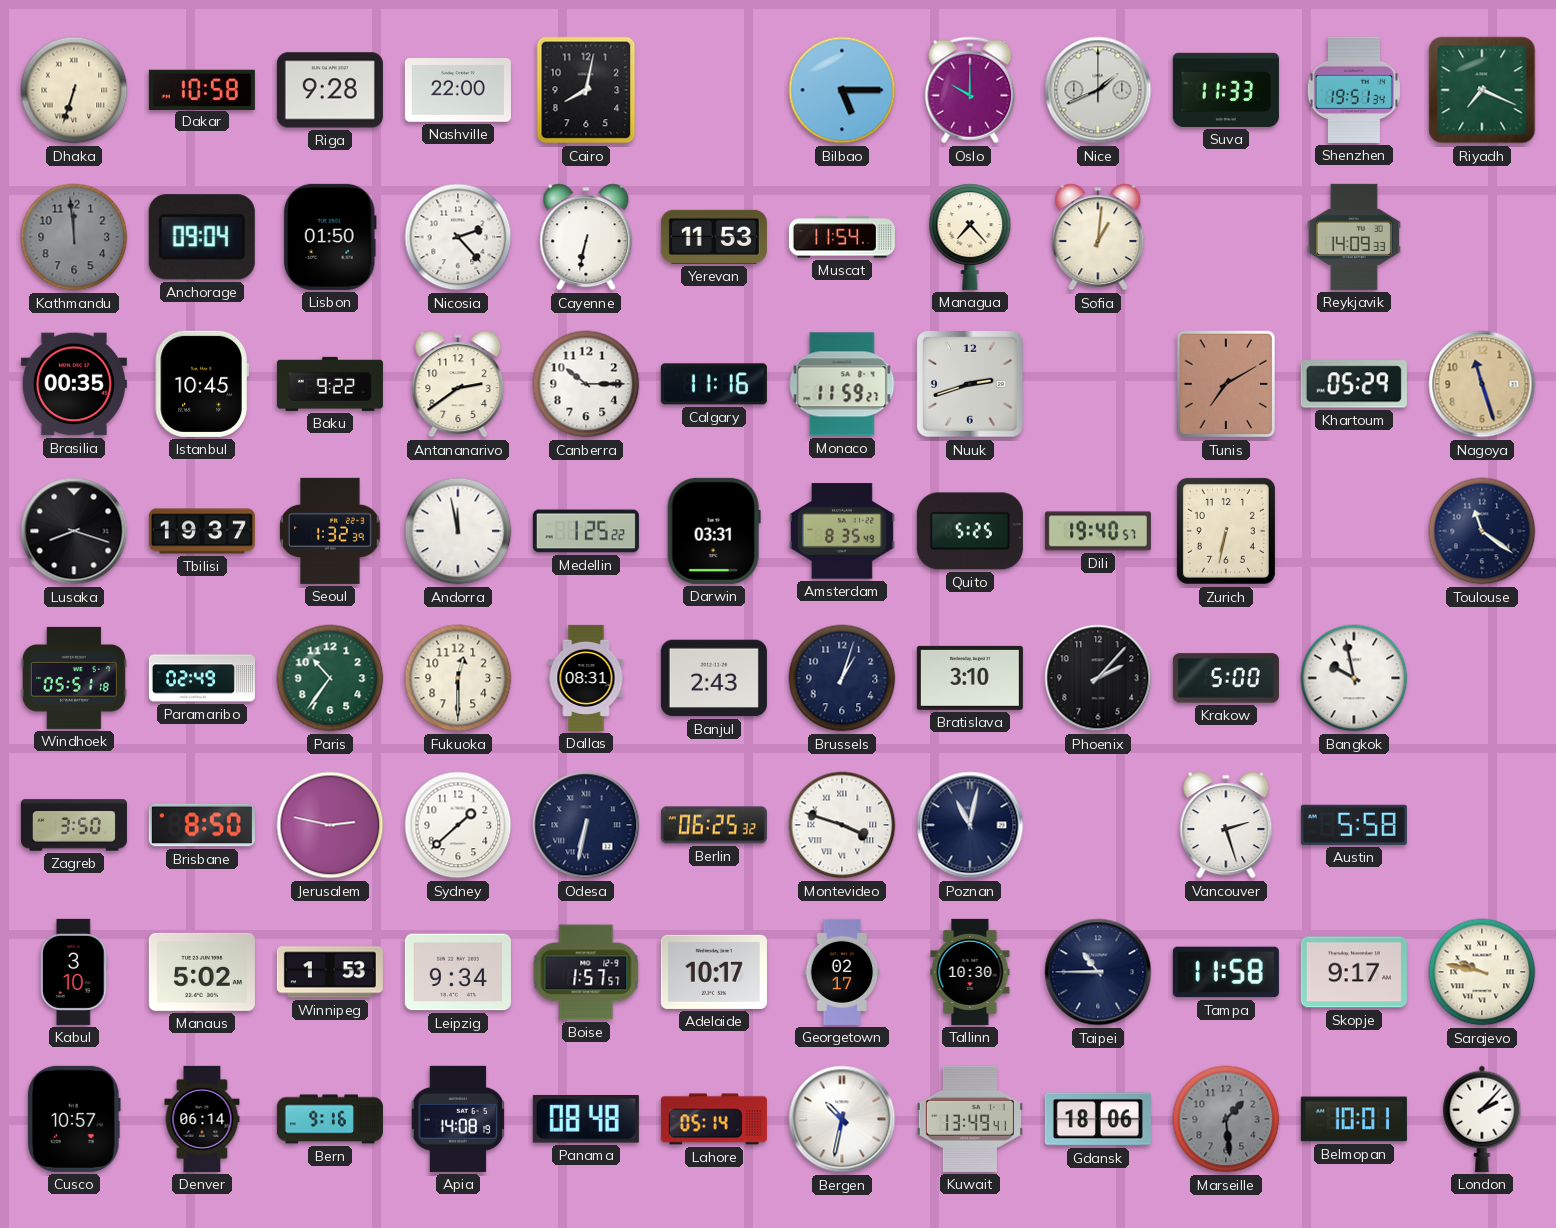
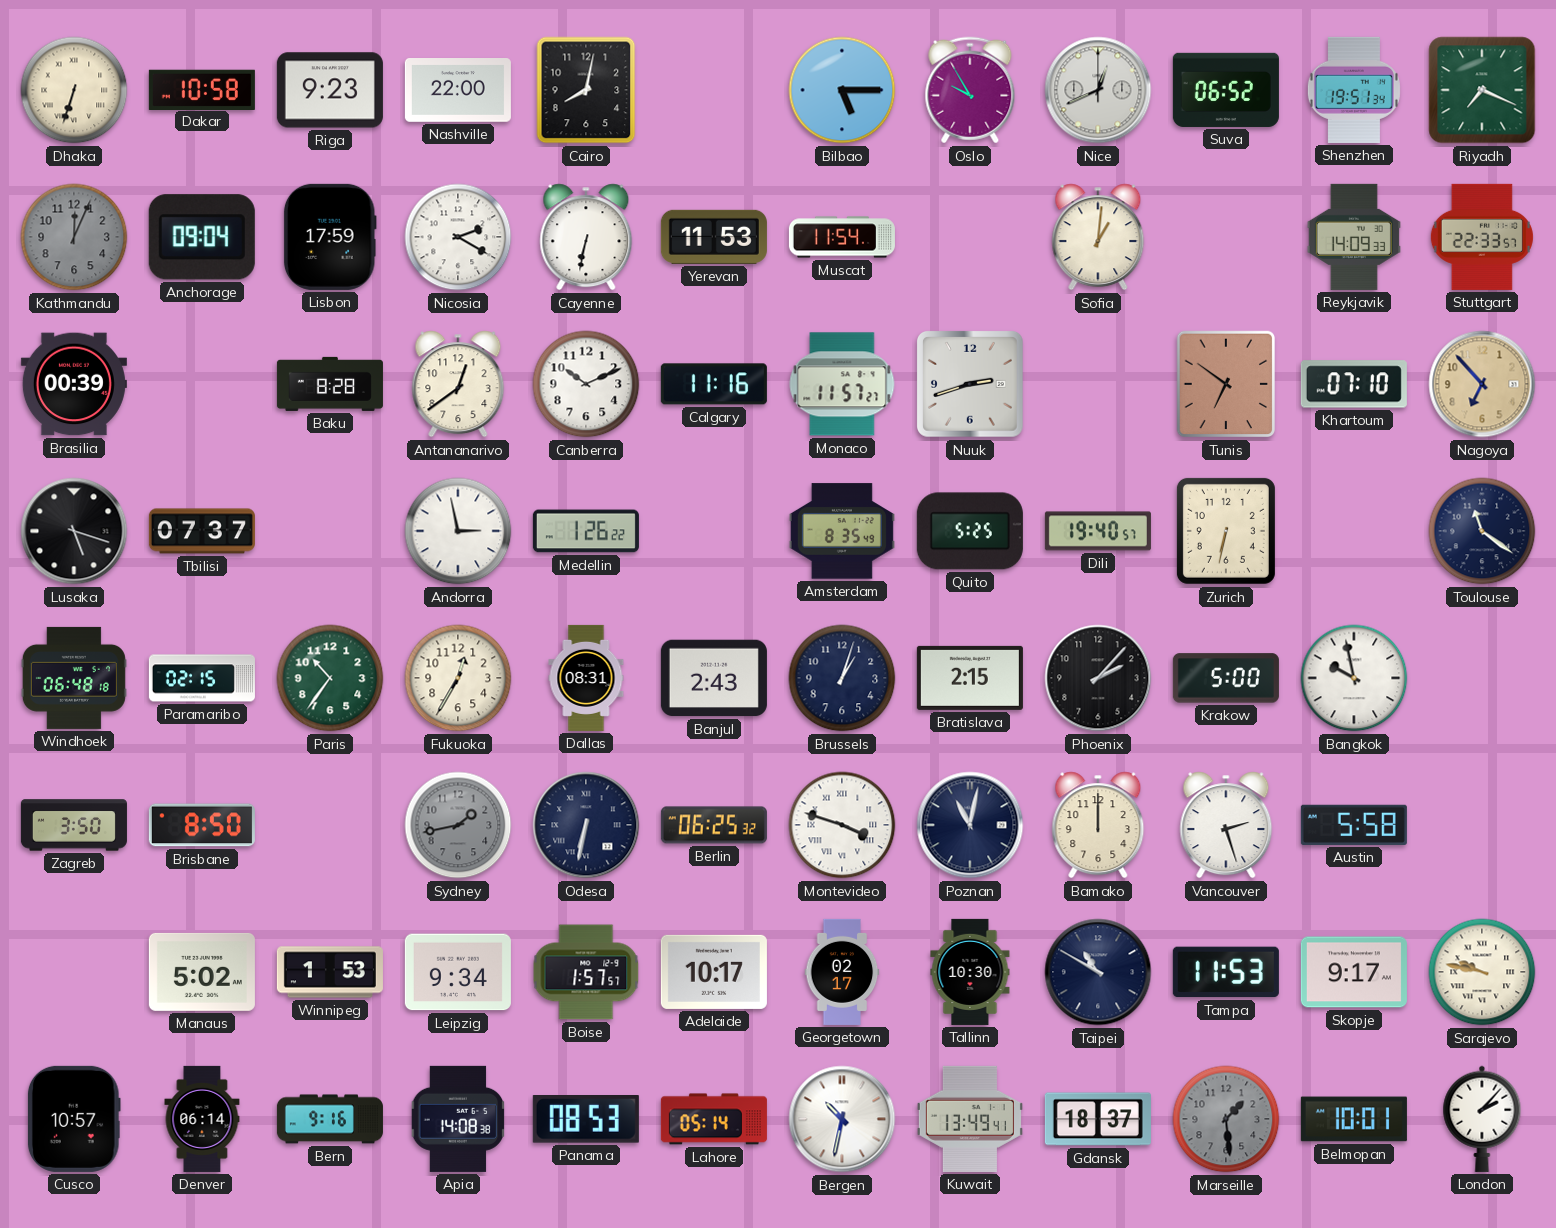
Riga: 9:28 -> 9:23 (330, 90)
Oslo: 10:00 -> 9:55 (970, 90)
Nice: 1:41 -> 12:41 (1098, 90)
Suva: 11:33 -> 06:52 (1226, 90)
Kathmandu: 11:59 -> 12:04 (74, 237)
Lisbon: 01:50 -> 17:59 (330, 237)
Nicosia: 2:23 -> 2:20 (458, 237)
Managua: 7:23 -> none (970, 237)
Stuttgart: none -> 22:33 (1482, 237)
Brasilia: 00:35 -> 00:39 (74, 384)
Istanbul: 10:45 -> none (202, 384)
Baku: 9:22 -> 8:28 (330, 384)
Antananarivo: 2:39 -> 12:39 (458, 384)
Canberra: 10:15 -> 10:11 (586, 384)
Monaco: 11:59 -> 11:57 (842, 384)
Tunis: 7:10 -> 6:51 (1226, 384)
Khartoum: 05:29 -> 07:10 (1354, 384)
Nagoya: 11:27 -> 6:53 (1482, 384)
Lusaka: 8:18 -> 5:18 (74, 531)
Tbilisi: 19:37 -> 07:37 (202, 531)
Seoul: 1:32 -> none (330, 531)
Andorra: 11:58 -> 2:58 (458, 531)
Medellin: 1:25 -> 1:26 (586, 531)
Darwin: 03:31 -> none (714, 531)
Windhoek: 05:51 -> 06:48 (74, 678)
Paramaribo: 02:49 -> 02:15 (202, 678)
Fukuoka: 12:30 -> 12:35 (458, 678)
Bratislava: 3:10 -> 2:15 (970, 678)
Jerusalem: 2:47 -> none (330, 825)
Sydney: 1:38 -> 1:43 (458, 825)
Sydney dial: white -> grey (458, 825)
Bamako: none -> 12:00 (1098, 825)
Kabul: 3:10 -> none (74, 972)
Taipei: 10:45 -> 10:50 (1098, 972)
Tampa: 11:58 -> 11:53 (1226, 972)
Apia: 14:08:19 -> 14:08:38 (458, 1119)
Panama: 08:48 -> 08:53 (586, 1119)
Gdansk: 18:06 -> 18:37 (1098, 1119)
